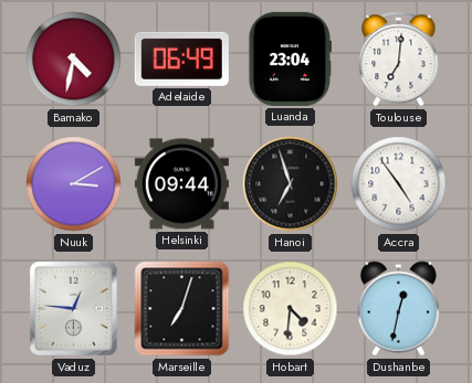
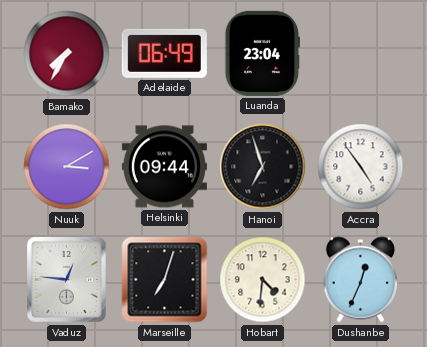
Bamako: 4:32 -> 7:35 (67, 54)
Toulouse: 7:01 -> none (399, 60)
Dushanbe: 12:32 -> 12:34 (361, 280)
